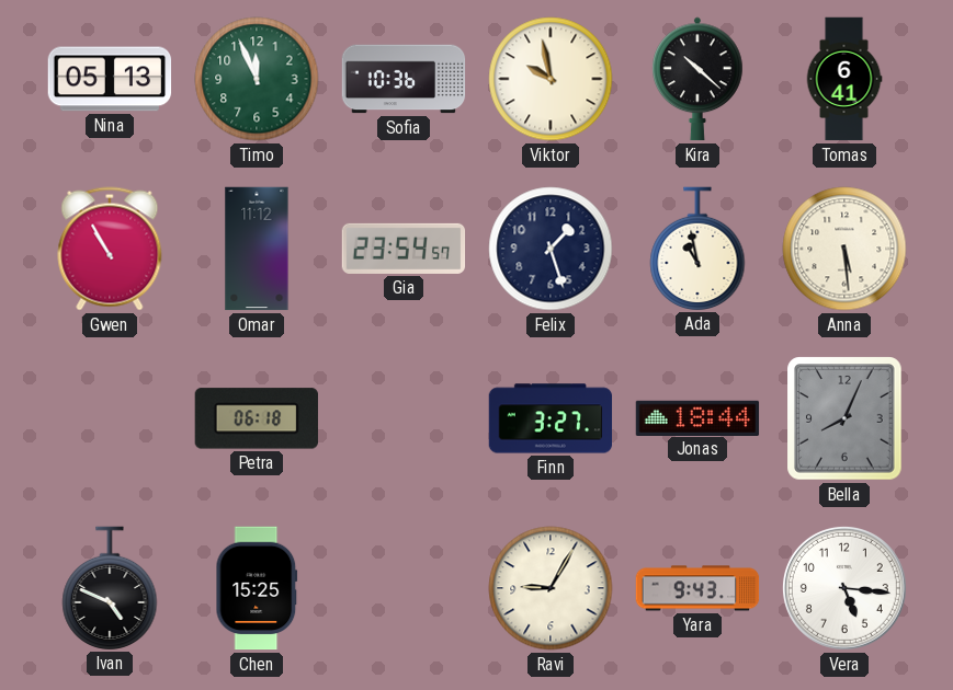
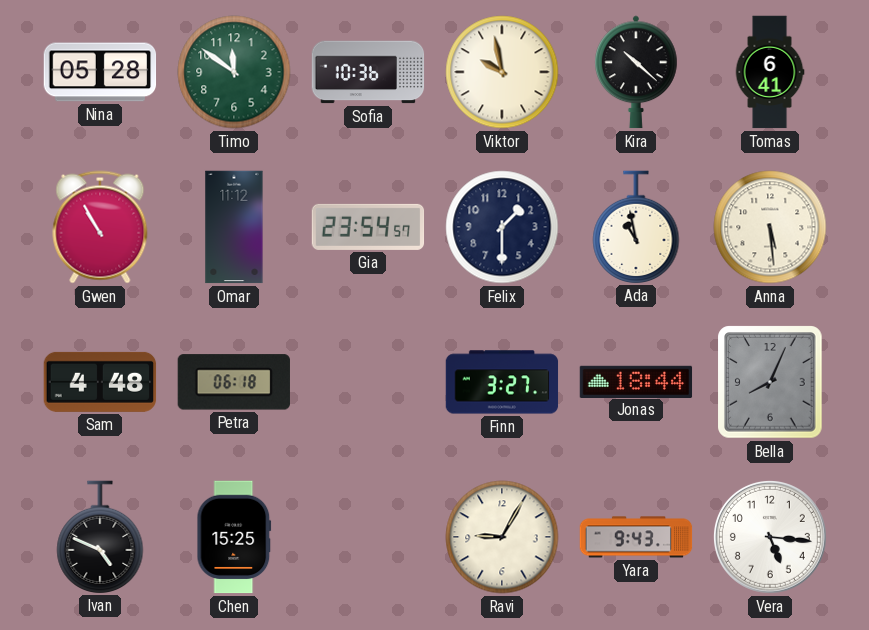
Nina: 05:13 -> 05:28 (100, 72)
Timo: 11:56 -> 11:51 (234, 72)
Felix: 1:27 -> 1:30 (502, 227)
Sam: none -> 4:48 (100, 382)
